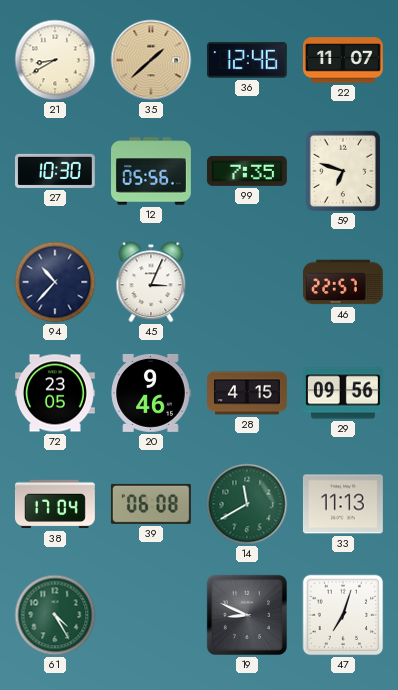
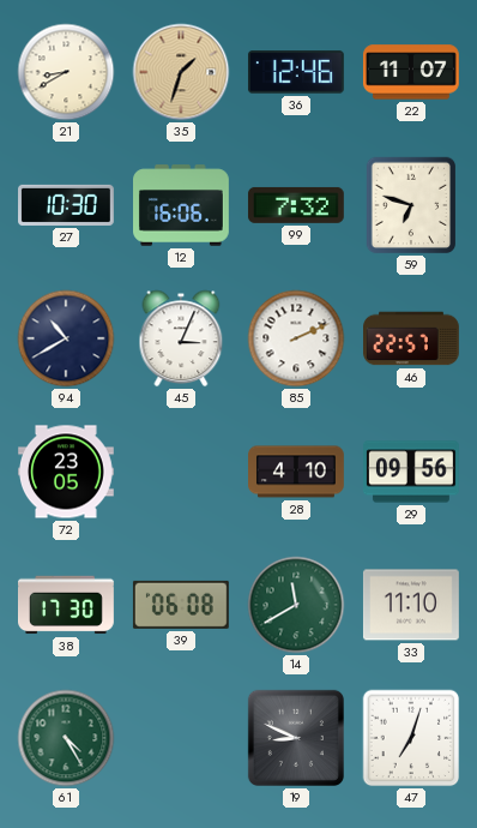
35: 1:38 -> 1:33 (181, 72)
12: 05:56 -> 16:06 (182, 205)
99: 7:35 -> 7:32 (296, 205)
94: 10:37 -> 10:40 (66, 338)
85: none -> 2:11 (296, 338)
20: 9:46 -> none (151, 393)
28: 4:15 -> 4:10 (297, 472)
38: 17:04 -> 17:30 (67, 605)
33: 11:13 -> 11:10 (411, 605)
